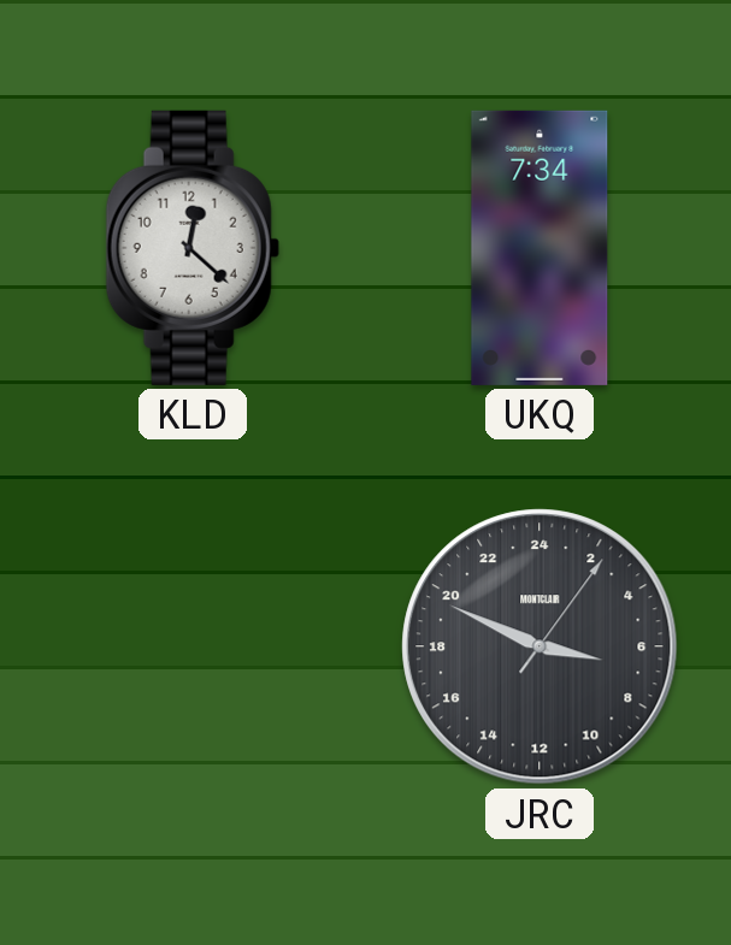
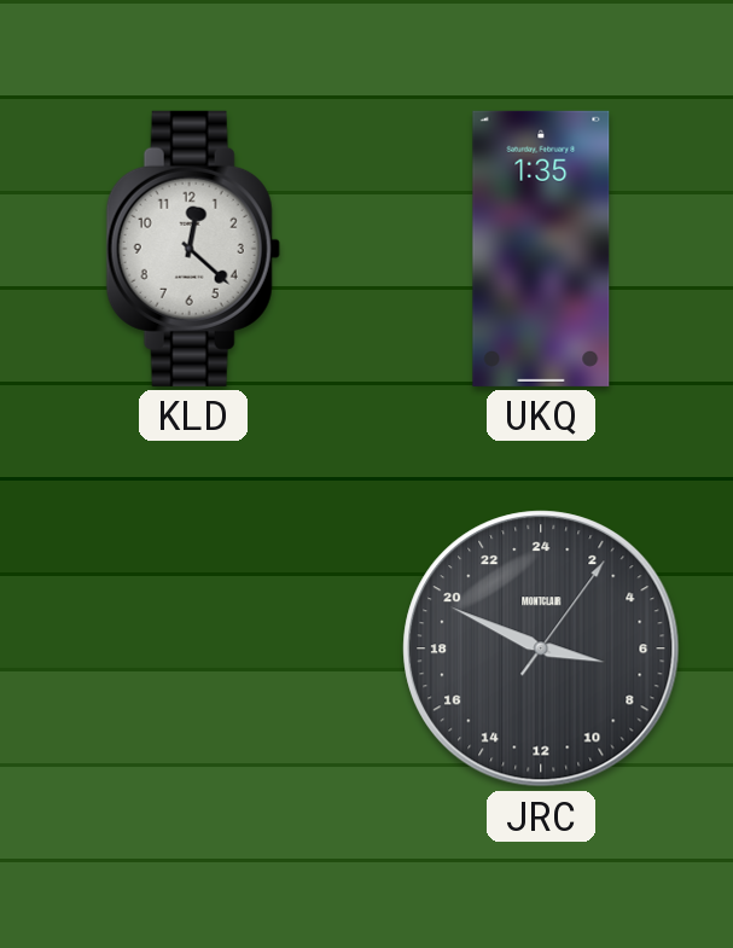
UKQ: 7:34 -> 1:35 (541, 249)
